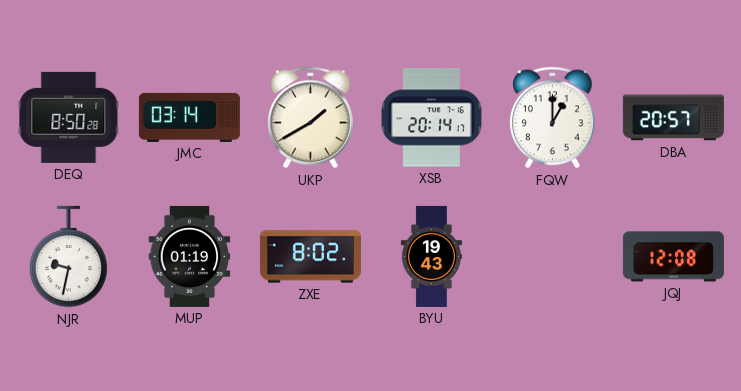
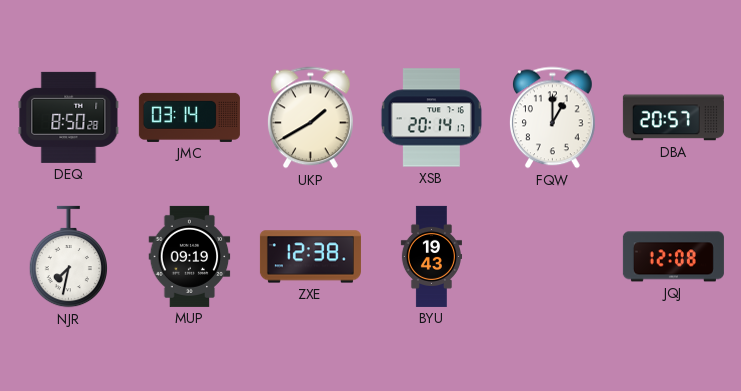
NJR: 9:32 -> 7:32 (68, 257)
MUP: 01:19 -> 09:19 (190, 256)
ZXE: 8:02 -> 12:38 (310, 257)
